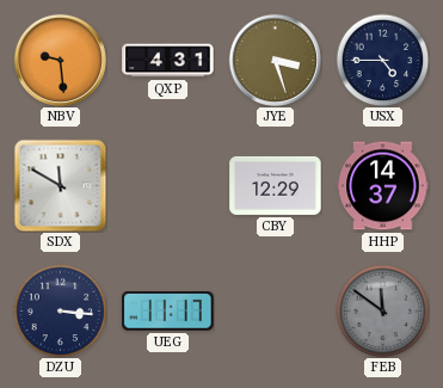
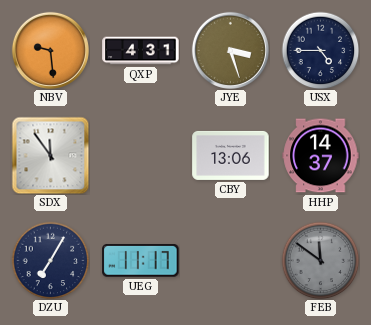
SDX: 11:50 -> 11:54 (50, 155)
CBY: 12:29 -> 13:06 (231, 155)
DZU: 3:16 -> 7:05 (50, 260)
